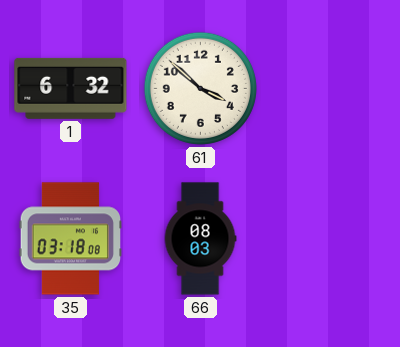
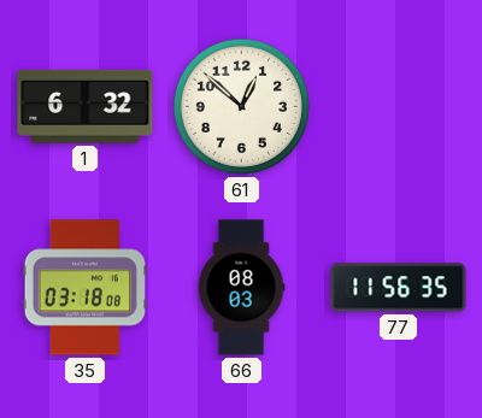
61: 3:52 -> 12:52 (241, 106)
77: none -> 11:56 (399, 288)
